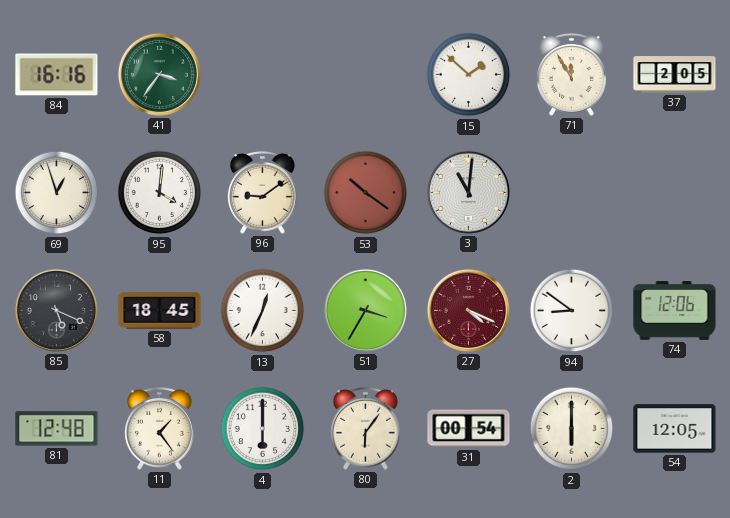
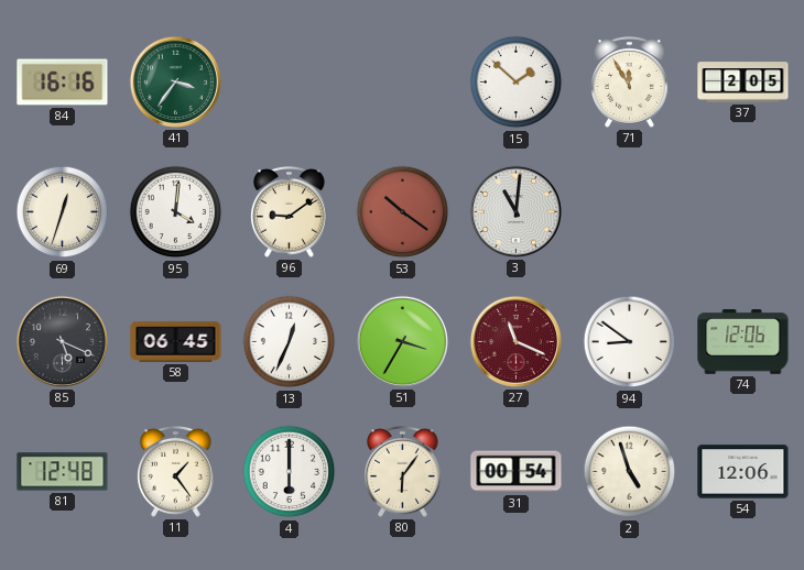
69: 12:57 -> 12:33 (63, 212)
58: 18:45 -> 06:45 (176, 342)
27: 4:19 -> 11:19 (515, 341)
2: 6:00 -> 4:57 (630, 472)
54: 12:05 -> 12:06 (743, 472)
